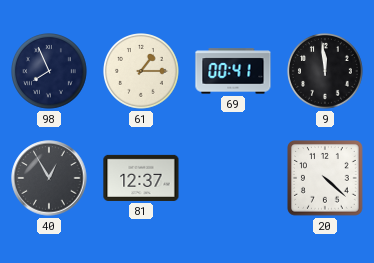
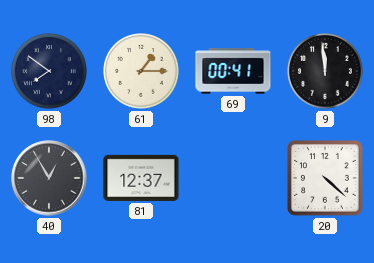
98: 7:56 -> 7:51 (50, 72)
